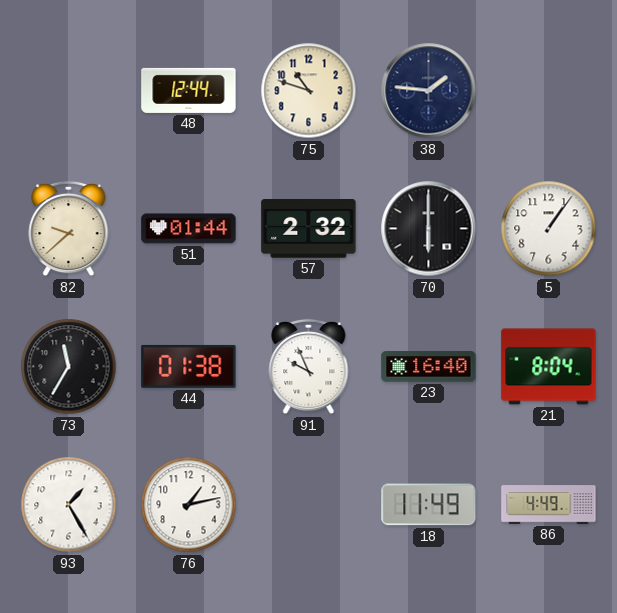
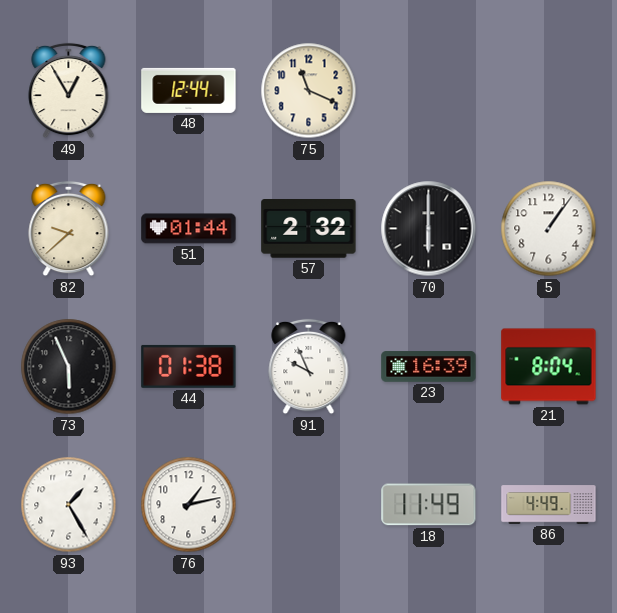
49: none -> 12:55 (69, 91)
75: 10:48 -> 11:19 (309, 91)
38: 1:46 -> none (429, 91)
73: 11:35 -> 5:56 (69, 367)
23: 16:40 -> 16:39 (429, 367)
